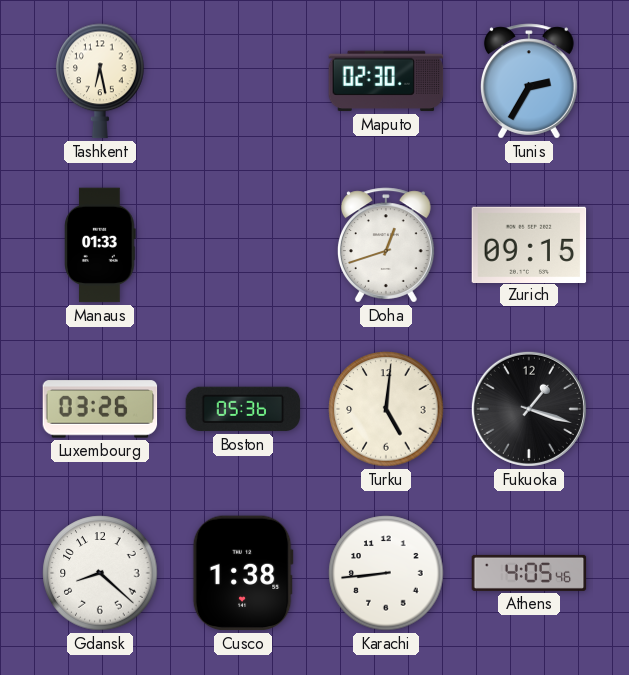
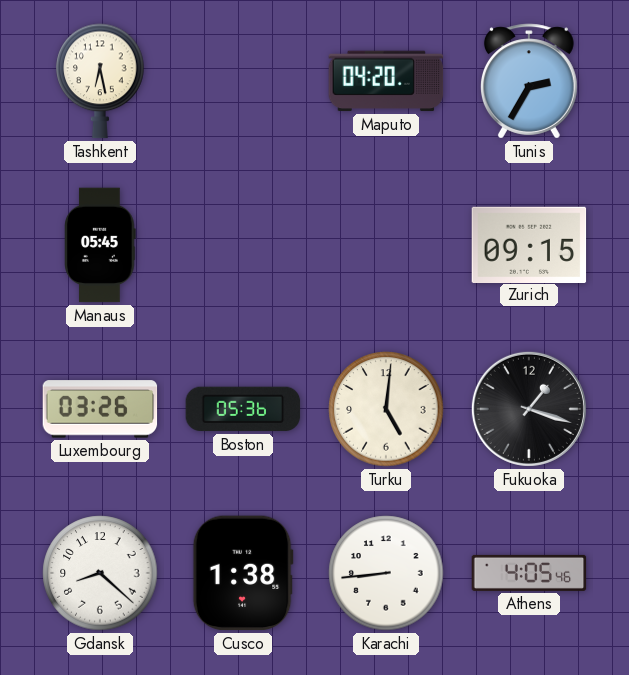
Maputo: 02:30 -> 04:20 (386, 81)
Manaus: 01:33 -> 05:45 (100, 245)
Doha: 12:42 -> none (386, 245)
